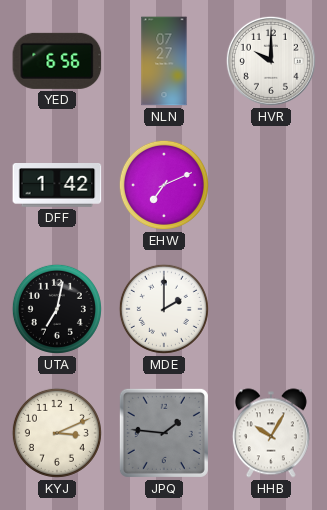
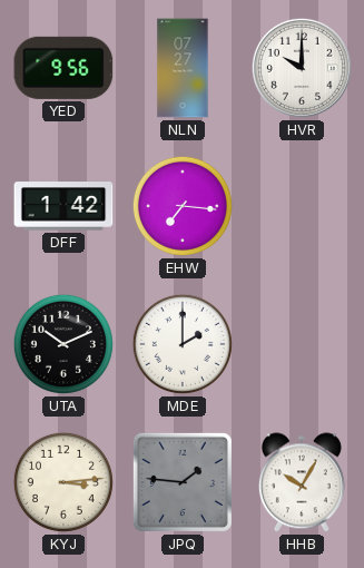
YED: 6:56 -> 9:56 (63, 68)
EHW: 7:11 -> 7:16 (183, 206)
UTA: 7:02 -> 10:11 (63, 344)
KYJ: 3:11 -> 3:14 (63, 482)
